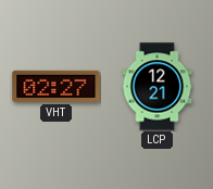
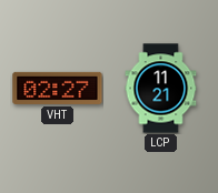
LCP: 12:21 -> 11:21 (161, 89)
